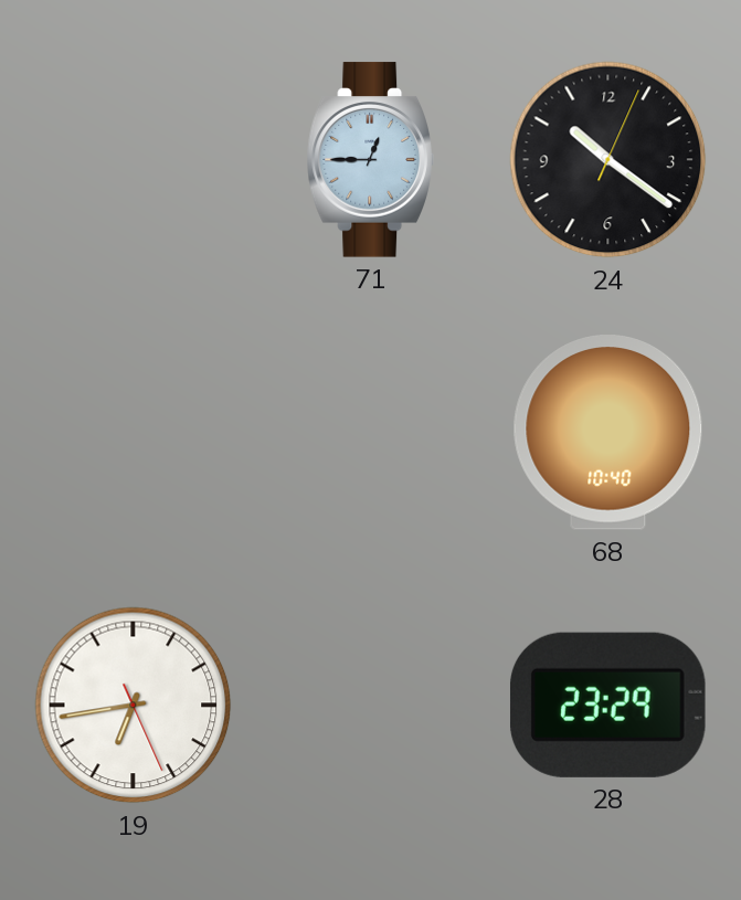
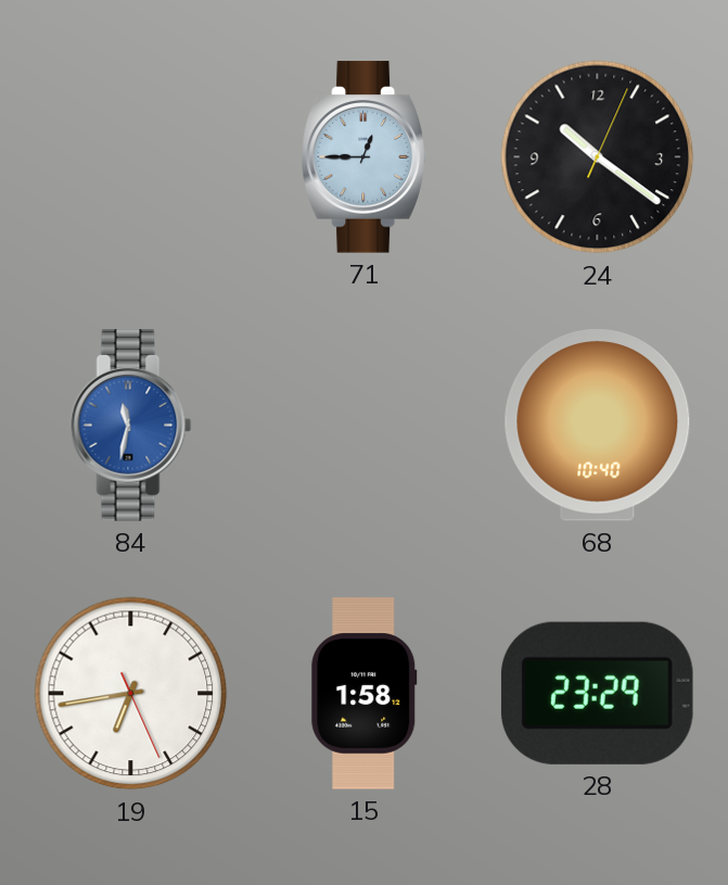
84: none -> 11:32 (131, 426)
15: none -> 1:58 (365, 694)
